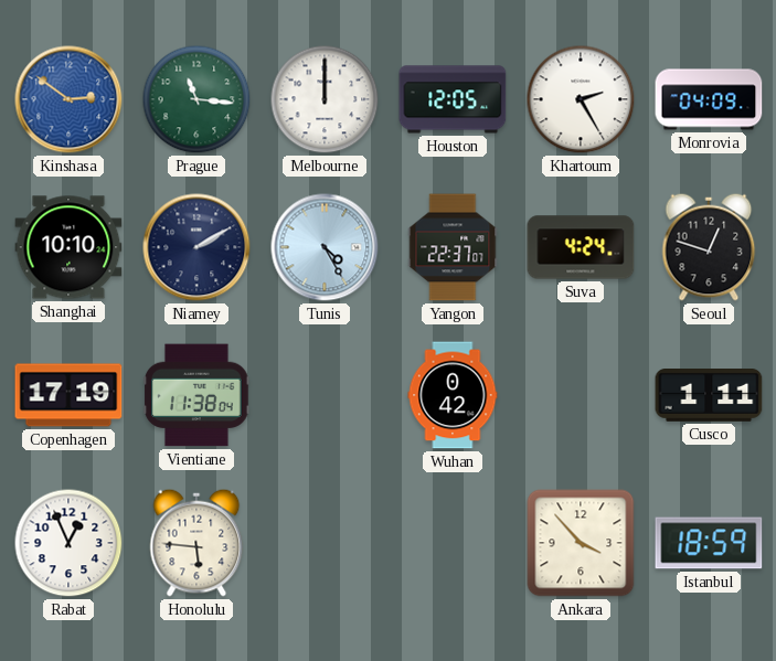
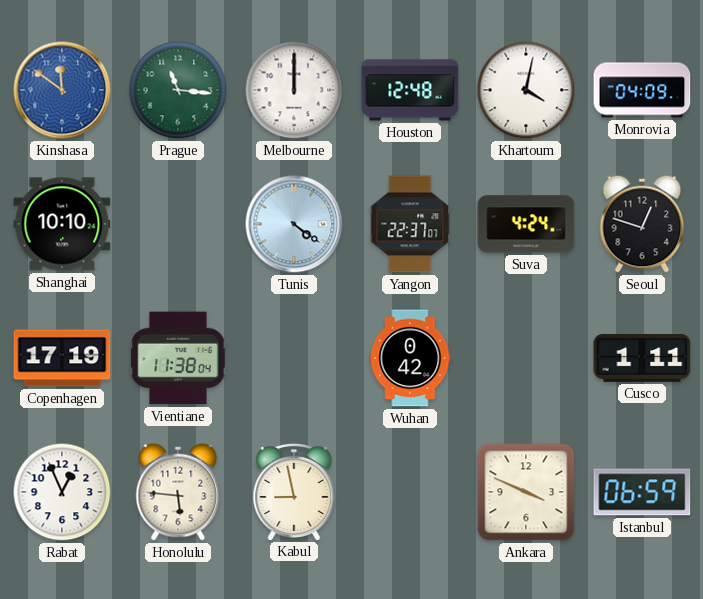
Kinshasa: 2:51 -> 11:51 (62, 90)
Houston: 12:05 -> 12:48 (410, 90)
Khartoum: 2:25 -> 4:02 (526, 90)
Niamey: 2:10 -> none (196, 247)
Tunis: 4:25 -> 4:21 (294, 224)
Kabul: none -> 8:58 (294, 491)
Ankara: 3:53 -> 3:49 (526, 492)
Istanbul: 18:59 -> 06:59 (642, 492)
